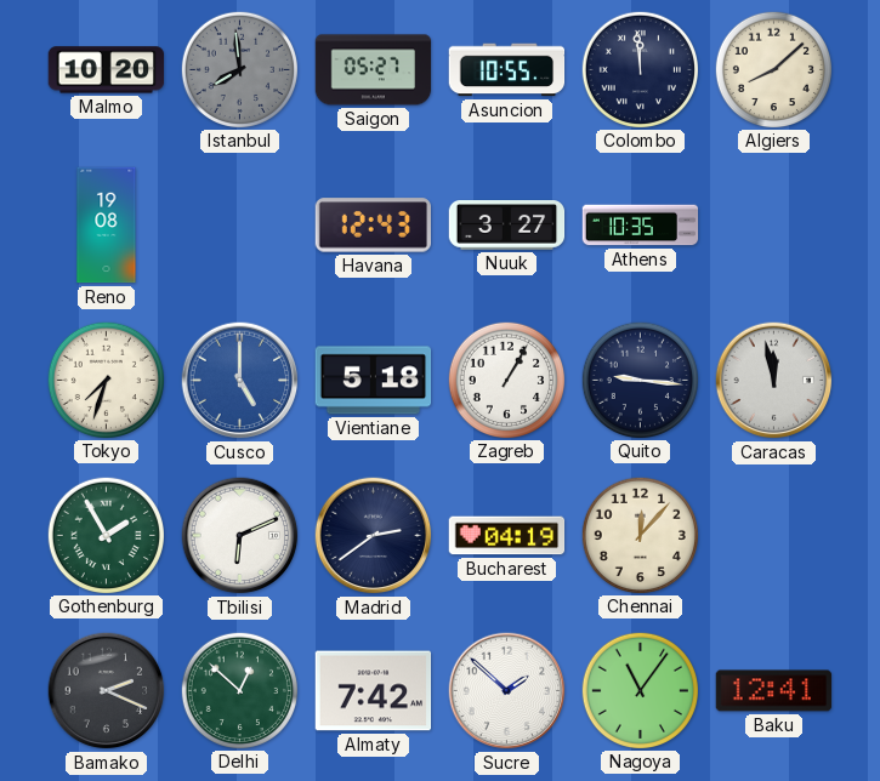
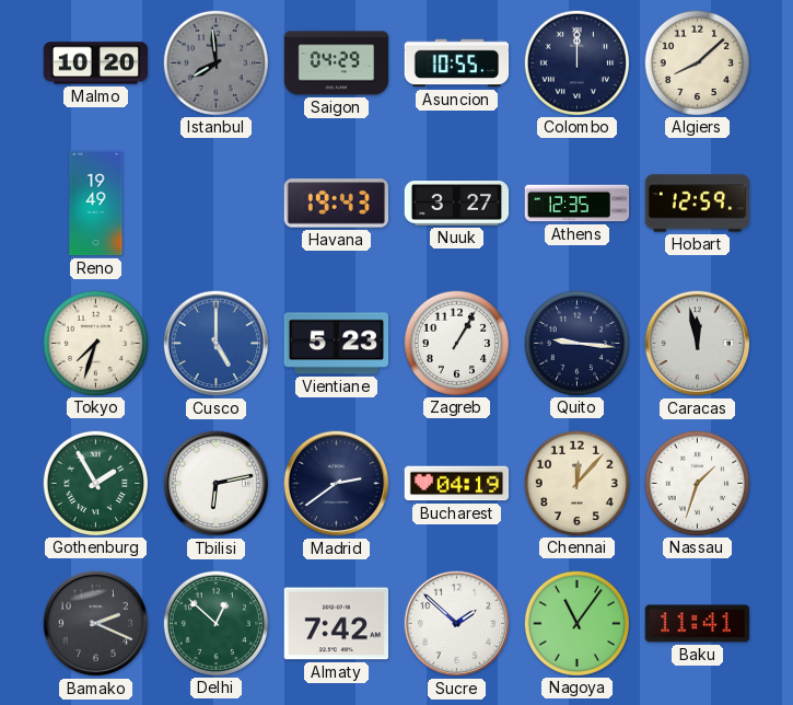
Saigon: 05:27 -> 04:29 (337, 63)
Colombo: 11:59 -> 12:00 (576, 62)
Reno: 19:08 -> 19:49 (96, 204)
Havana: 12:43 -> 19:43 (337, 204)
Athens: 10:35 -> 12:35 (578, 204)
Hobart: none -> 12:59 (698, 204)
Vientiane: 5:18 -> 5:23 (337, 344)
Tbilisi: 6:11 -> 6:13 (217, 484)
Nassau: none -> 1:33 (697, 483)
Baku: 12:41 -> 11:41 (698, 624)
